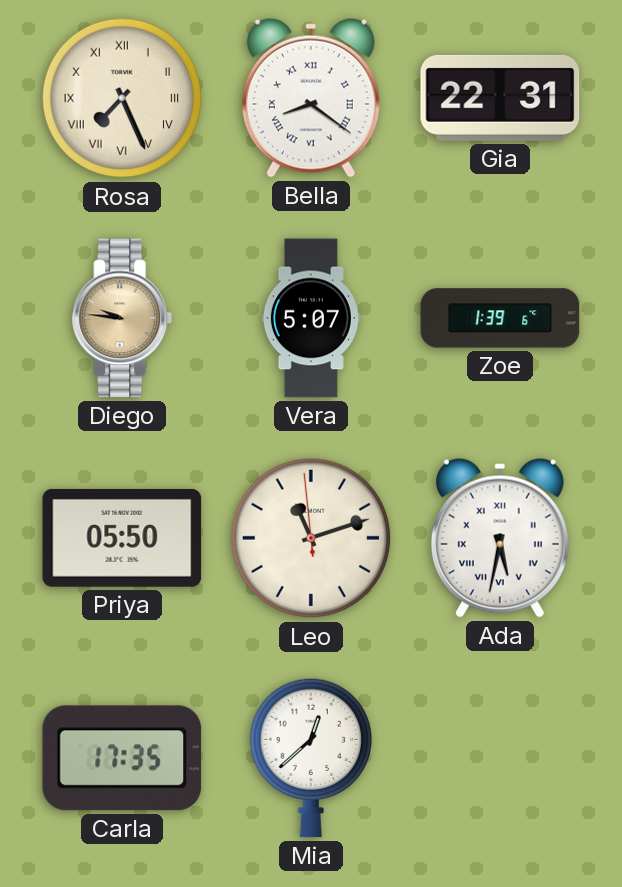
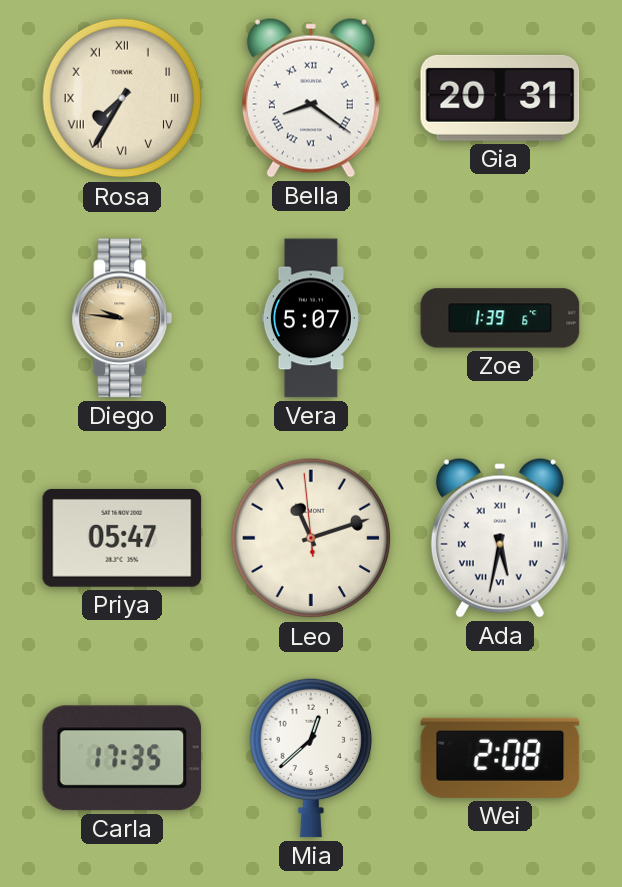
Rosa: 7:26 -> 7:35 (122, 98)
Gia: 22:31 -> 20:31 (500, 98)
Priya: 05:50 -> 05:47 (122, 538)
Wei: none -> 2:08 (500, 758)
